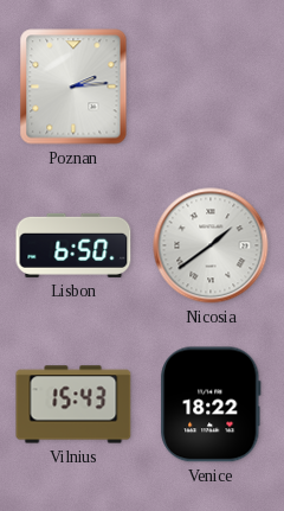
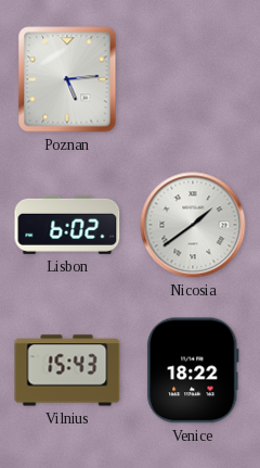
Poznan: 2:14 -> 5:14 (67, 79)
Lisbon: 6:50 -> 6:02 (67, 225)
